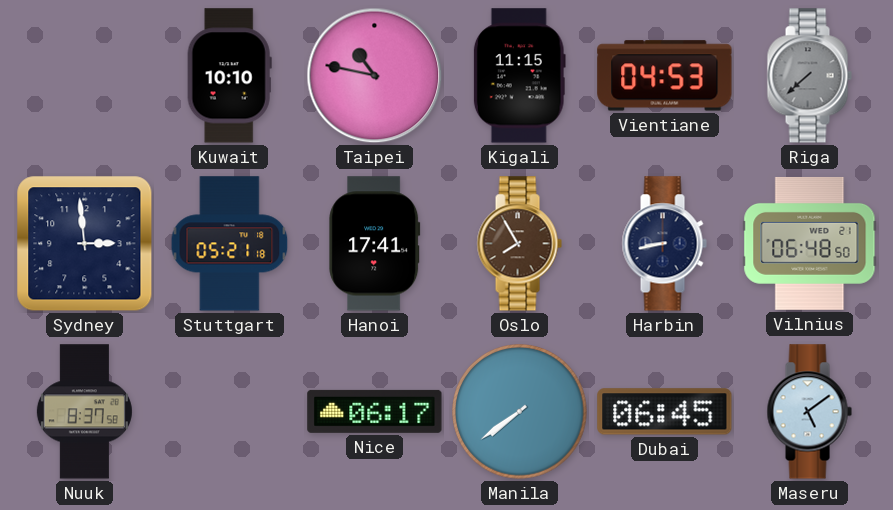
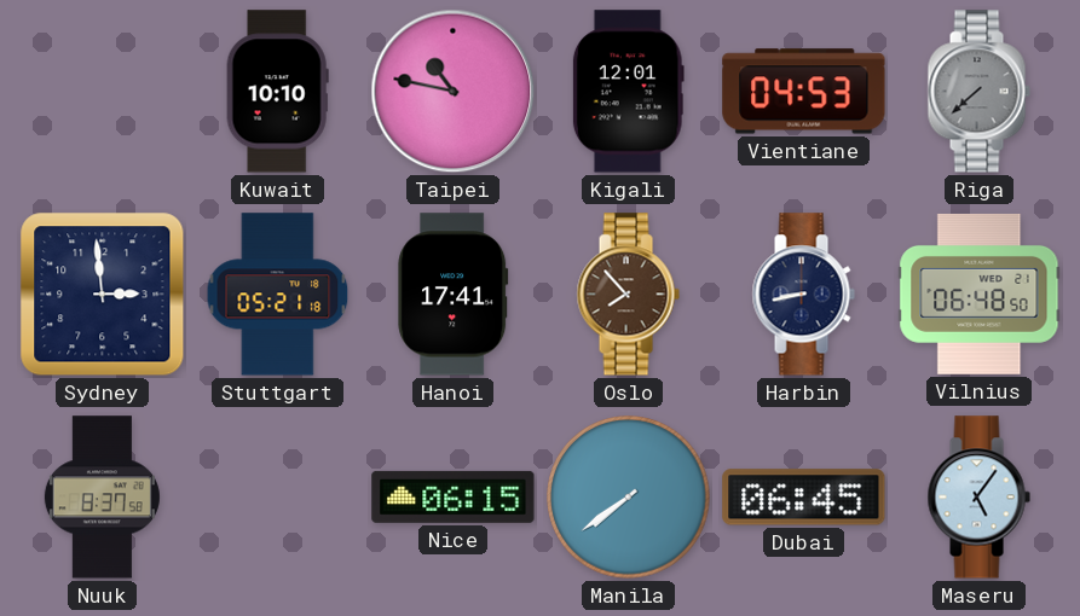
Kigali: 11:15 -> 12:01 (628, 92)
Oslo: 7:55 -> 7:53 (628, 295)
Nice: 06:17 -> 06:15 (454, 496)
Maseru: 5:09 -> 5:06 (978, 498)
